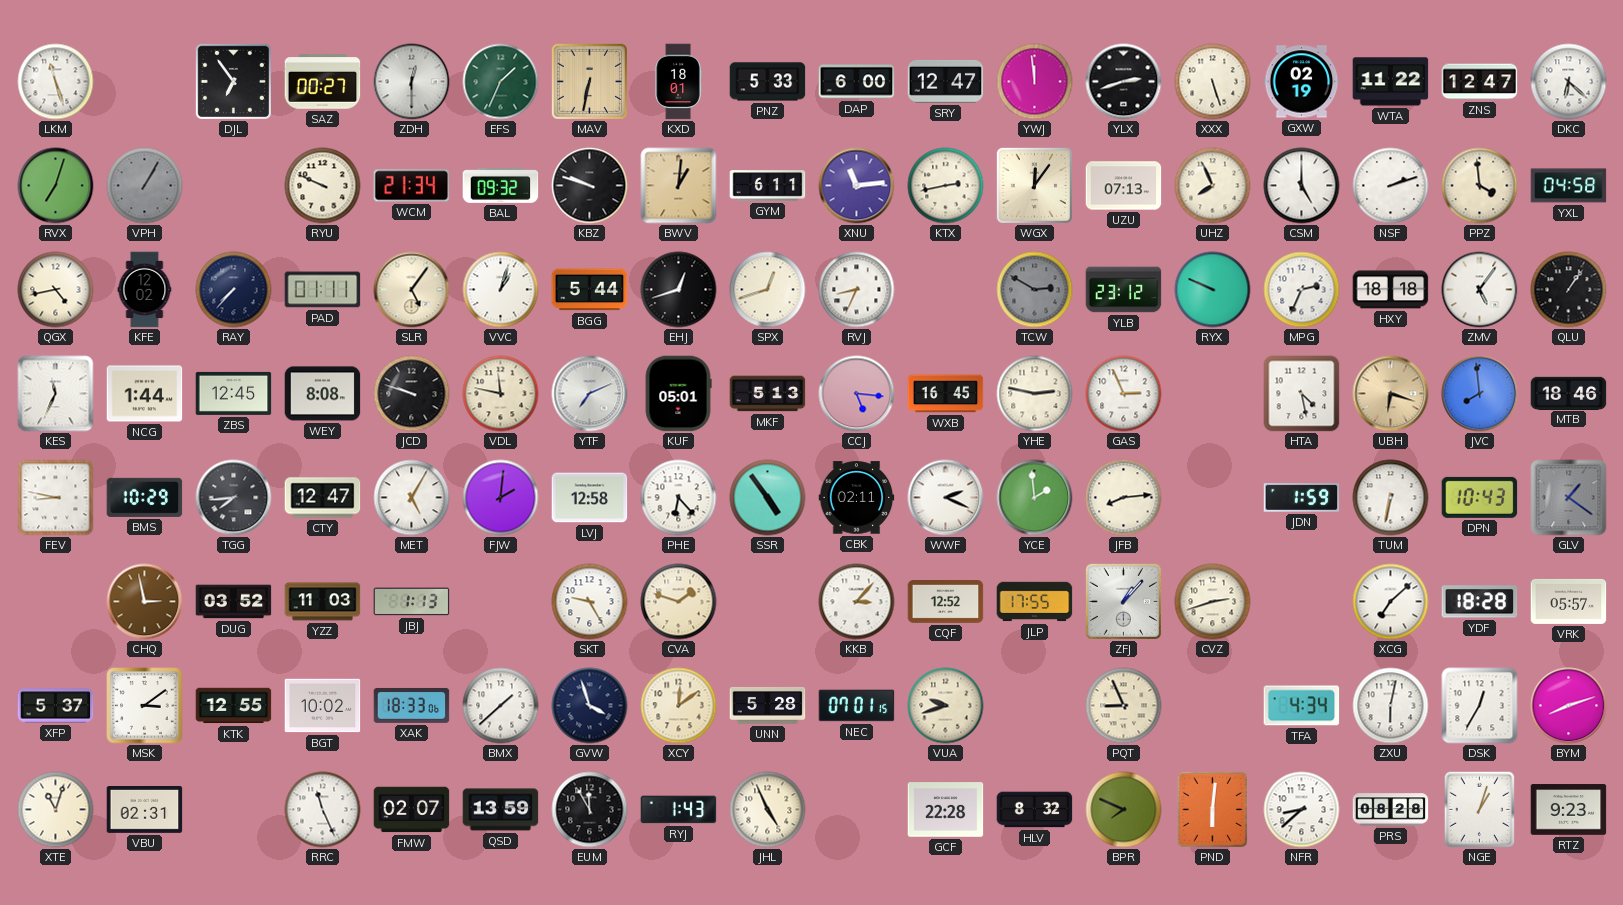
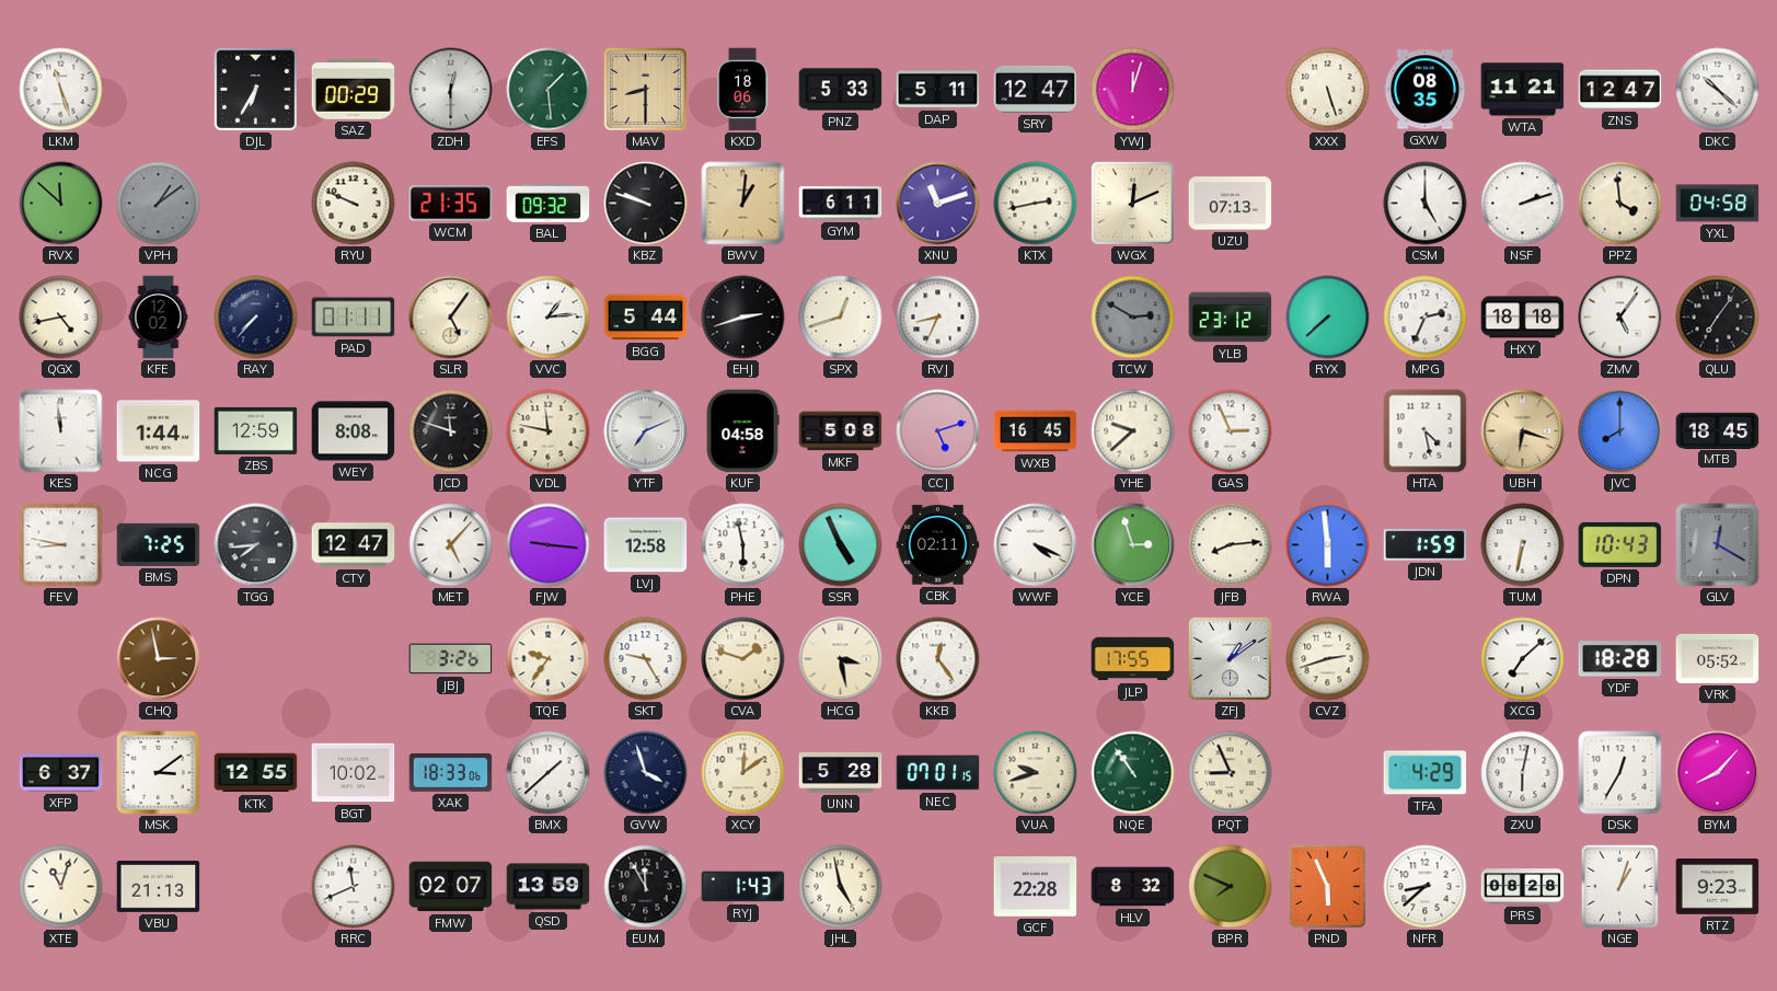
DJL: 6:54 -> 6:35 (255, 89)
SAZ: 00:27 -> 00:29 (354, 90)
EFS: 1:34 -> 1:29 (549, 90)
MAV: 6:32 -> 8:30 (645, 89)
KXD: 18:01 -> 18:06 (742, 90)
DAP: 6:00 -> 5:11 (938, 90)
YWJ: 11:59 -> 12:03 (1133, 90)
YLX: 2:42 -> none (1124, 82)
GXW: 02:19 -> 08:35 (1426, 90)
WTA: 11:22 -> 11:21 (1523, 90)
DKC: 6:22 -> 10:22 (1718, 90)
RVX: 7:03 -> 11:52 (61, 204)
VPH: 1:05 -> 1:09 (159, 204)
WCM: 21:34 -> 21:35 (451, 204)
XNU: 11:14 -> 11:12 (938, 204)
WGX: 12:06 -> 12:11 (1132, 203)
UHZ: 7:56 -> none (1213, 186)
VVC: 1:03 -> 1:14 (549, 318)
EHJ: 12:42 -> 2:42 (743, 318)
RYX: 9:49 -> 7:38 (1328, 318)
QLU: 1:06 -> 7:06 (1718, 318)
KES: 11:34 -> 11:59 (61, 431)
ZBS: 12:45 -> 12:59 (256, 430)
JCD: 9:48 -> 11:48 (451, 431)
KUF: 05:01 -> 04:58 (742, 431)
MKF: 5:13 -> 5:08 (841, 431)
CCJ: 5:16 -> 5:12 (938, 431)
YHE: 2:47 -> 9:38 (1133, 431)
JVC: 7:59 -> 8:00 (1620, 431)
MTB: 18:46 -> 18:45 (1718, 430)
BMS: 10:29 -> 7:25 (159, 544)
MET: 5:05 -> 5:07 (451, 545)
FJW: 2:01 -> 9:16 (549, 545)
PHE: 6:23 -> 5:58 (743, 545)
SSR: 4:54 -> 4:56 (841, 545)
WWF: 2:19 -> 4:19 (1036, 545)
YCE: 1:59 -> 2:57 (1133, 545)
RWA: none -> 5:59 (1328, 545)
GLV: 1:21 -> 12:20 (1718, 545)
DUG: 03:52 -> none (234, 602)
YZZ: 11:03 -> none (323, 602)
JBJ: 1:13 -> 3:26 (451, 659)
TQE: none -> 9:36 (549, 659)
HCG: none -> 3:28 (841, 659)
KKB: 3:07 -> 12:24 (938, 659)
CQF: 12:52 -> none (946, 602)
ZFJ: 1:07 -> 1:09 (1230, 658)
VRK: 05:57 -> 05:52 (1718, 658)
XFP: 5:37 -> 6:37 (61, 773)
NQE: none -> 10:54 (1133, 773)
TFA: 4:34 -> 4:29 (1426, 773)
BYM: 8:12 -> 8:07 (1718, 773)
VBU: 02:31 -> 21:13 (159, 887)
RRC: 11:26 -> 11:41 (354, 887)
JHL: 4:56 -> 4:58 (841, 887)
PND: 6:01 -> 5:56 (1327, 886)
